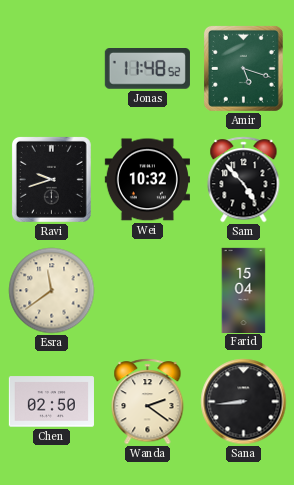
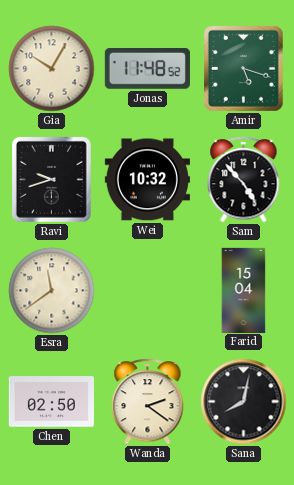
Gia: none -> 10:05 (52, 69)
Sana: 8:44 -> 8:02 (244, 402)
